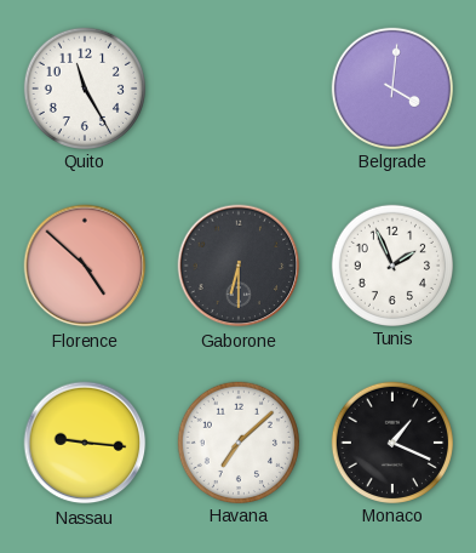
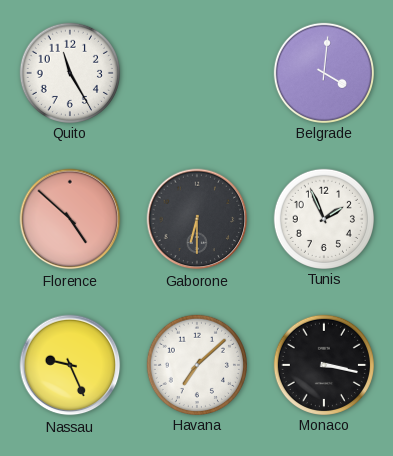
Nassau: 9:16 -> 9:26 (70, 365)
Monaco: 1:19 -> 3:17 (323, 364)
